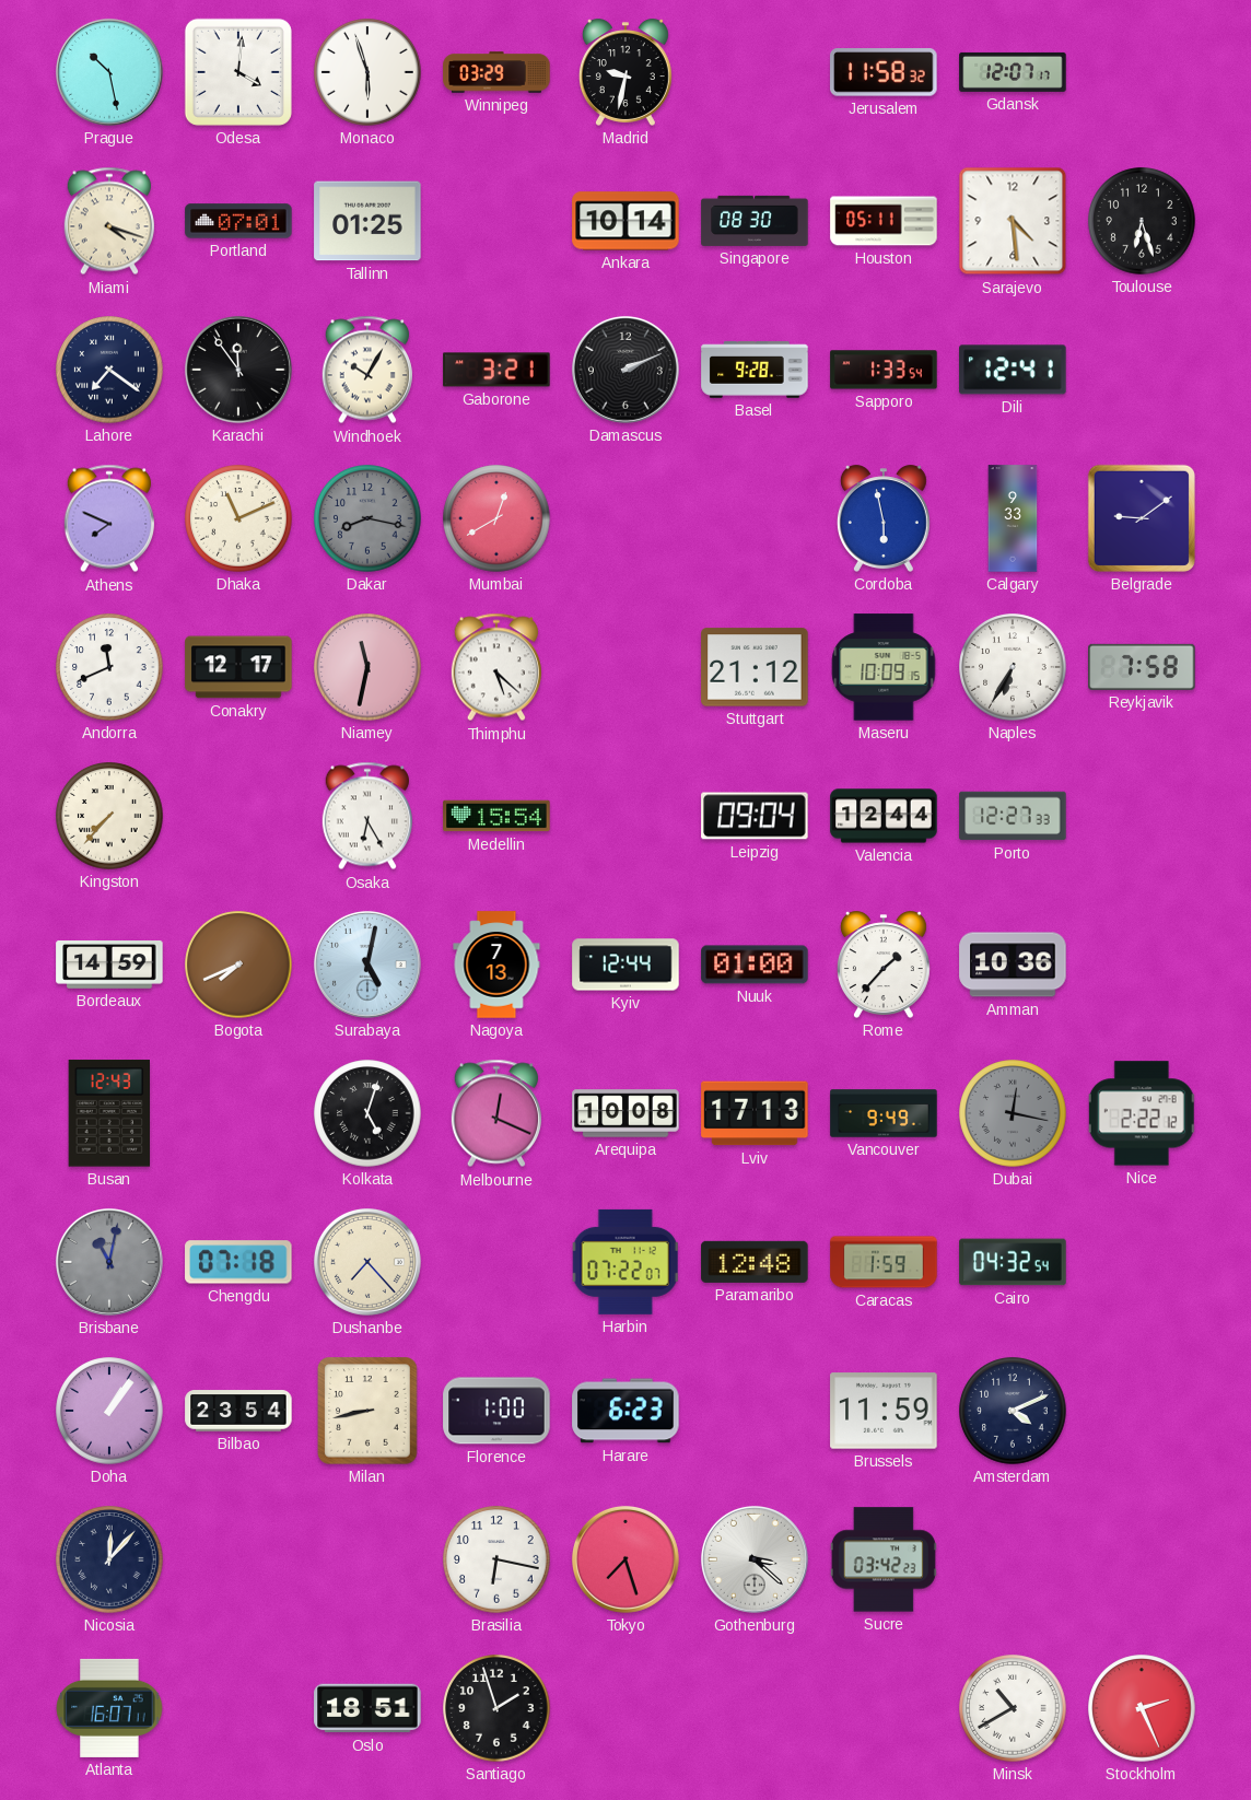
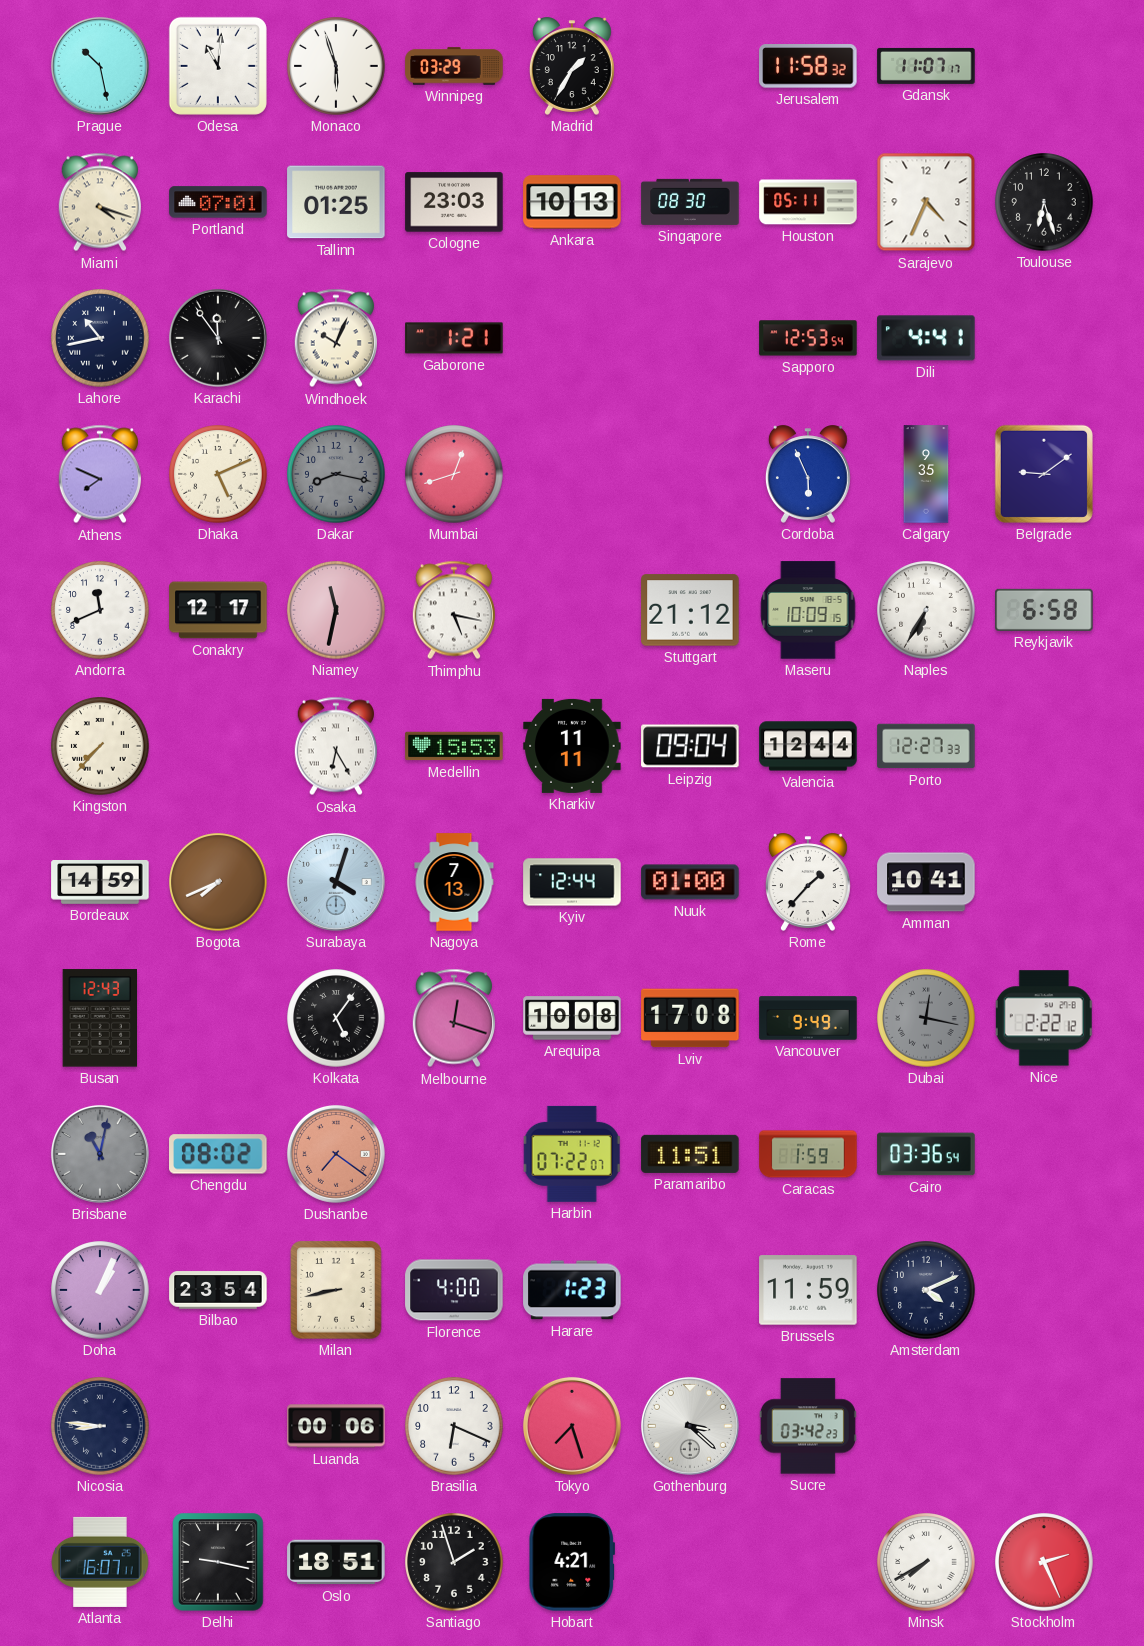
Odesa: 4:01 -> 11:01 (218, 66)
Madrid: 9:32 -> 1:35 (572, 66)
Gdansk: 12:07 -> 11:07 (926, 66)
Cologne: none -> 23:03 (454, 202)
Ankara: 10:14 -> 10:13 (572, 202)
Sarajevo: 4:29 -> 4:34 (926, 202)
Lahore: 7:21 -> 10:43 (100, 338)
Windhoek: 10:05 -> 10:04 (336, 338)
Gaborone: 3:21 -> 1:21 (454, 338)
Damascus: 2:11 -> none (625, 370)
Basel: 9:28 -> none (755, 370)
Sapporo: 1:33 -> 12:53 (808, 338)
Dili: 12:41 -> 4:41 (926, 338)
Dhaka: 11:11 -> 5:11 (218, 474)
Mumbai: 12:40 -> 12:42 (454, 474)
Cordoba: 5:58 -> 5:56 (808, 474)
Calgary: 9:33 -> 9:35 (926, 474)
Thimphu: 5:22 -> 5:17 (454, 610)
Reykjavik: 7:58 -> 6:58 (1044, 610)
Medellin: 15:54 -> 15:53 (454, 746)
Kharkiv: none -> 11:11 (572, 746)
Surabaya: 5:02 -> 4:03 (336, 882)
Amman: 10:36 -> 10:41 (926, 882)
Kolkata: 5:03 -> 5:06 (336, 1018)
Melbourne: 12:19 -> 12:18 (454, 1018)
Lviv: 17:13 -> 17:08 (690, 1018)
Chengdu: 07:18 -> 08:02 (218, 1154)
Dushanbe: 7:23 -> 7:21 (336, 1154)
Dushanbe dial: cream -> salmon (336, 1154)
Paramaribo: 12:48 -> 11:51 (690, 1154)
Cairo: 04:32 -> 03:36 (926, 1154)
Doha: 1:06 -> 1:04 (100, 1290)
Florence: 1:00 -> 4:00 (454, 1290)
Harare: 6:23 -> 1:23 (572, 1290)
Nicosia: 12:07 -> 8:46 (100, 1426)
Luanda: none -> 00:06 (336, 1426)
Brasilia: 6:17 -> 6:19 (454, 1426)
Delhi: none -> 9:17 (218, 1562)
Hobart: none -> 4:21 (571, 1562)
Minsk: 10:40 -> 7:40 (926, 1562)
